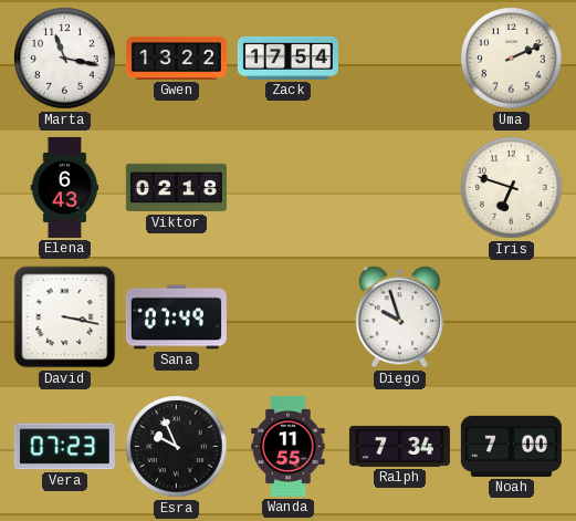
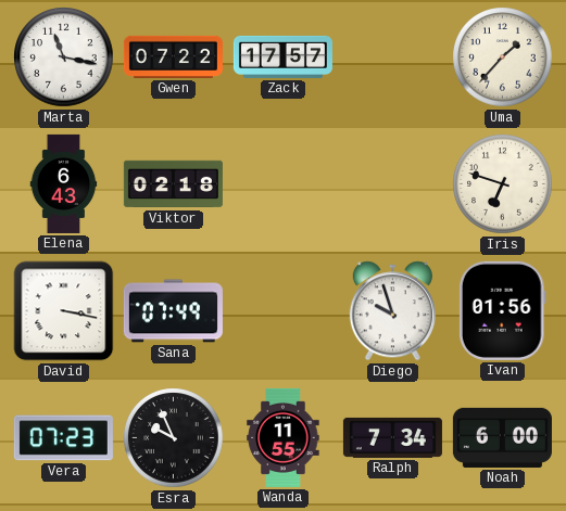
Gwen: 13:22 -> 07:22 (173, 56)
Zack: 17:54 -> 17:57 (282, 56)
Uma: 2:11 -> 1:37 (503, 58)
Ivan: none -> 01:56 (502, 310)
Noah: 7:00 -> 6:00 (502, 437)
